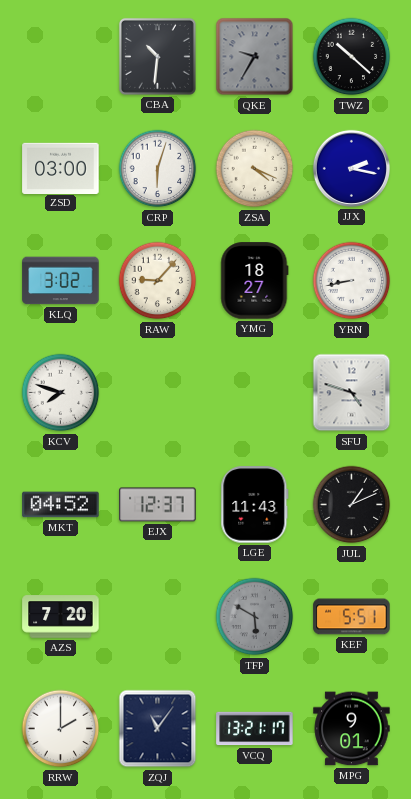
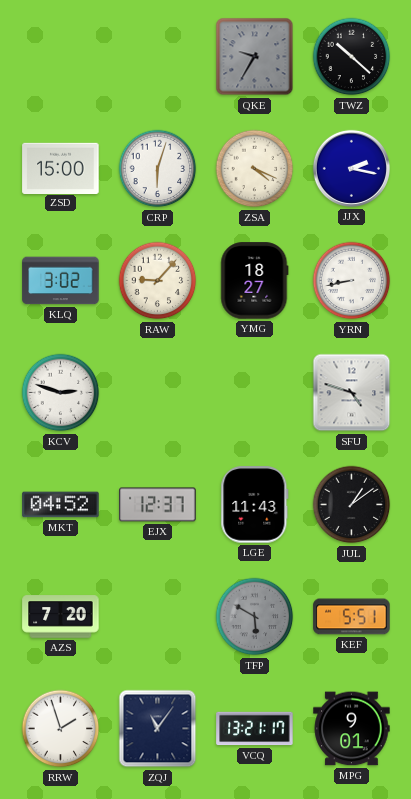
CBA: 10:31 -> none (157, 56)
ZSD: 03:00 -> 15:00 (61, 168)
KCV: 7:48 -> 2:48 (61, 393)
JUL: 1:11 -> 1:09 (352, 505)
RRW: 2:00 -> 1:57 (61, 729)
